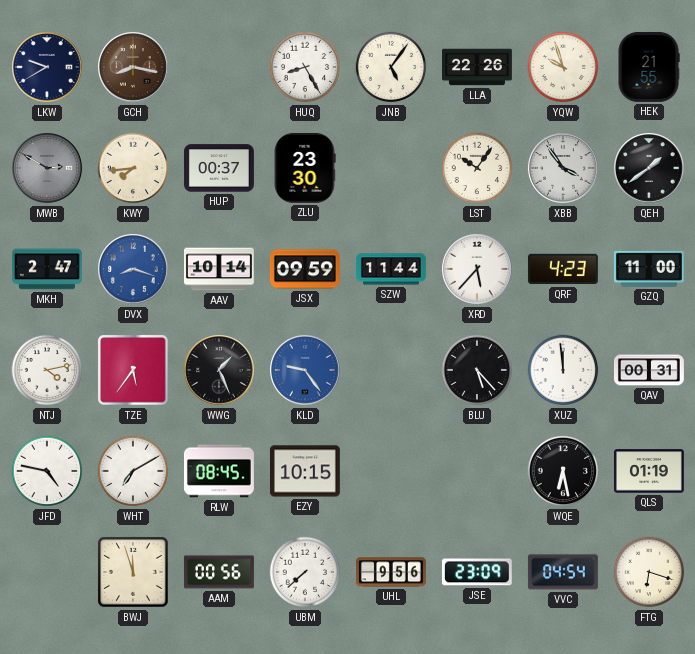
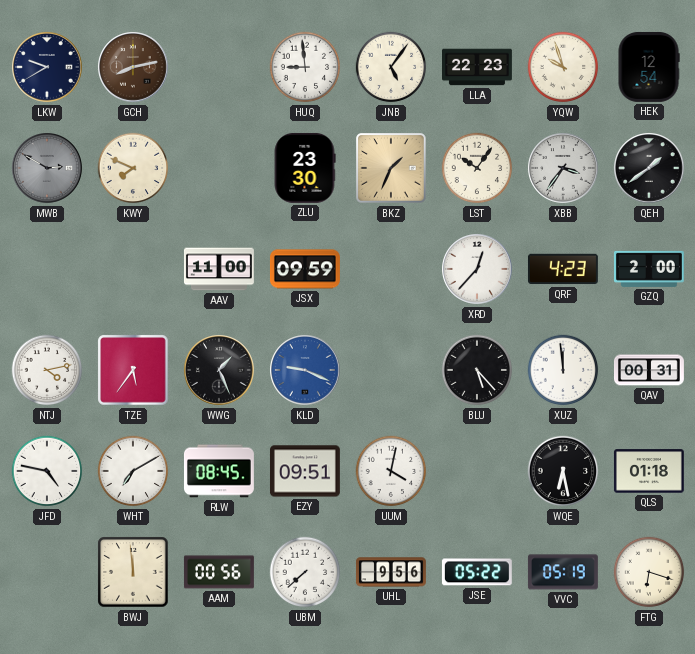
GCH: 8:17 -> 8:13 (134, 68)
HUQ: 8:25 -> 8:59 (305, 67)
LLA: 22:26 -> 22:23 (478, 67)
HEK: 21:55 -> 12:54 (649, 67)
KWY: 7:44 -> 7:49 (133, 168)
HUP: 00:37 -> none (219, 168)
BKZ: none -> 1:34 (391, 168)
XBB: 3:54 -> 3:36 (564, 169)
MKH: 2:47 -> none (47, 269)
DVX: 8:18 -> none (134, 270)
AAV: 10:14 -> 11:00 (219, 269)
SZW: 11:44 -> none (391, 269)
XRD: 5:37 -> 12:37 (478, 270)
GZQ: 11:00 -> 2:00 (649, 269)
KLD: 9:24 -> 9:19 (306, 371)
EZY: 10:15 -> 09:51 (305, 471)
UUM: none -> 4:02 (391, 471)
QLS: 01:19 -> 01:18 (649, 471)
BWJ: 11:57 -> 11:59 (133, 572)
JSE: 23:09 -> 05:22 (477, 572)
VVC: 04:54 -> 05:19 (563, 572)
